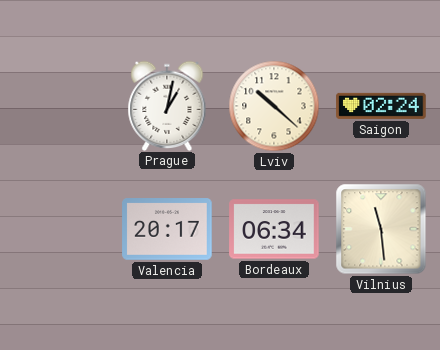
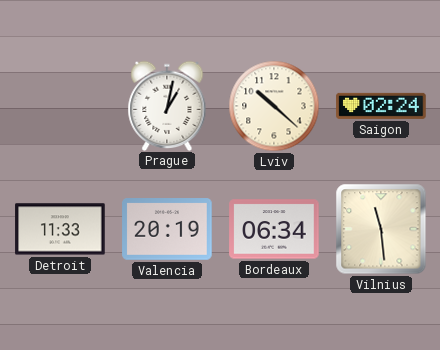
Detroit: none -> 11:33 (60, 229)
Valencia: 20:17 -> 20:19 (167, 229)
